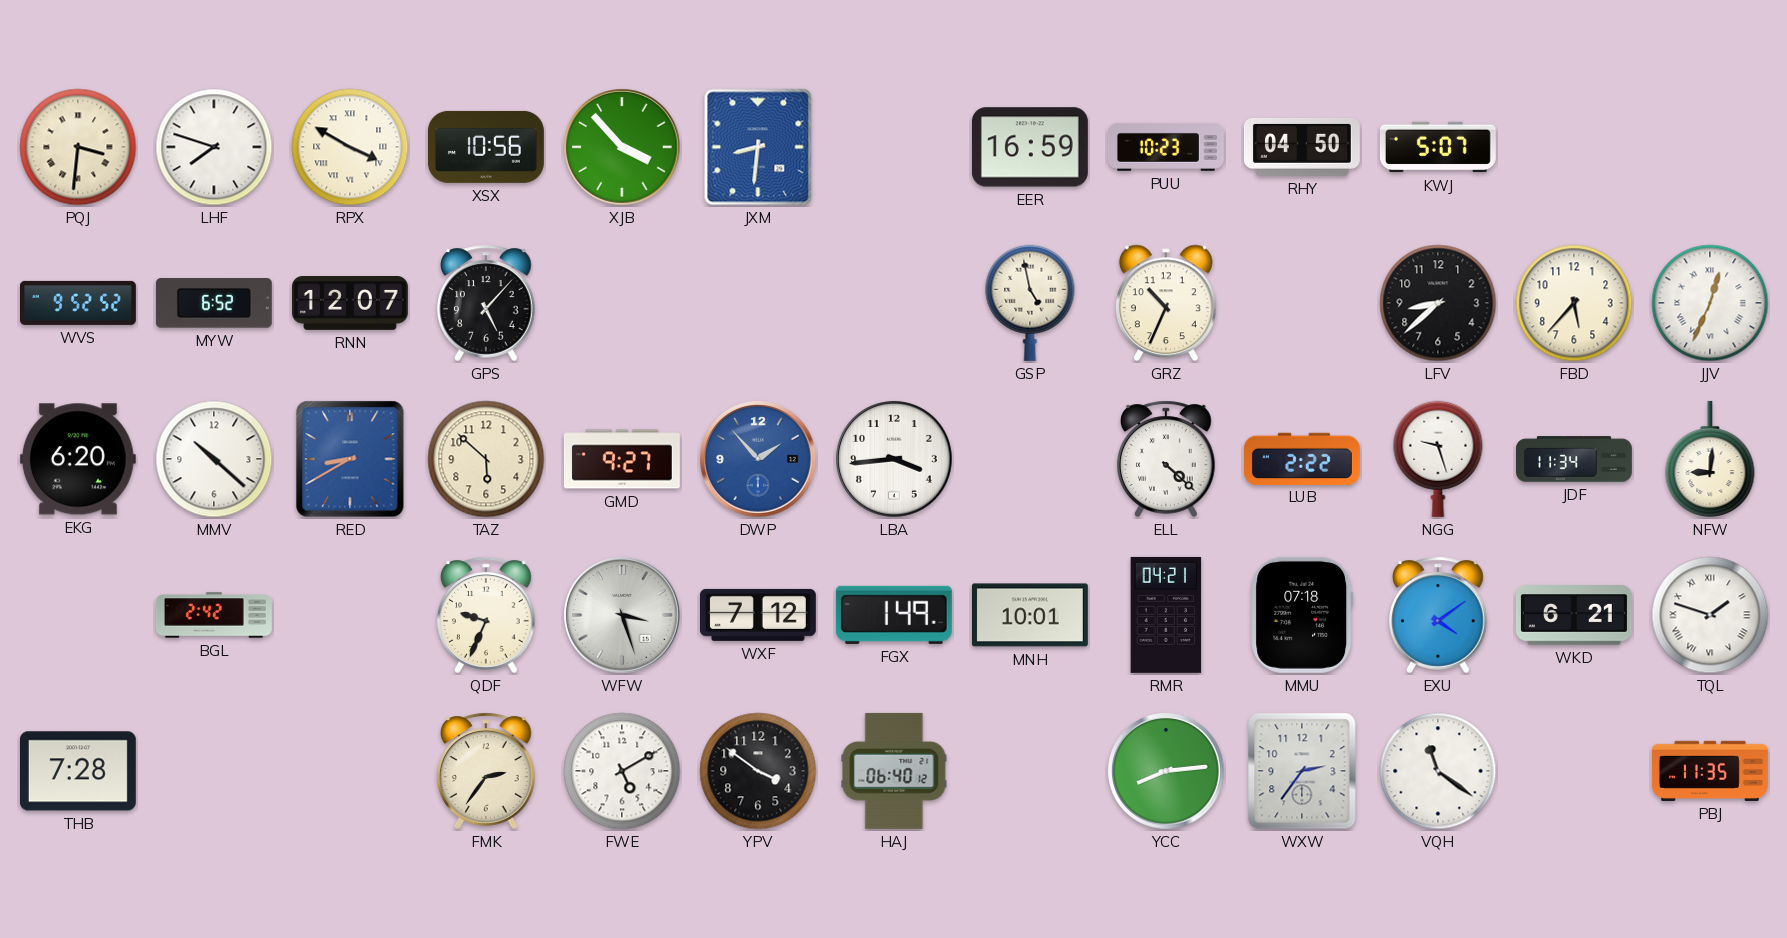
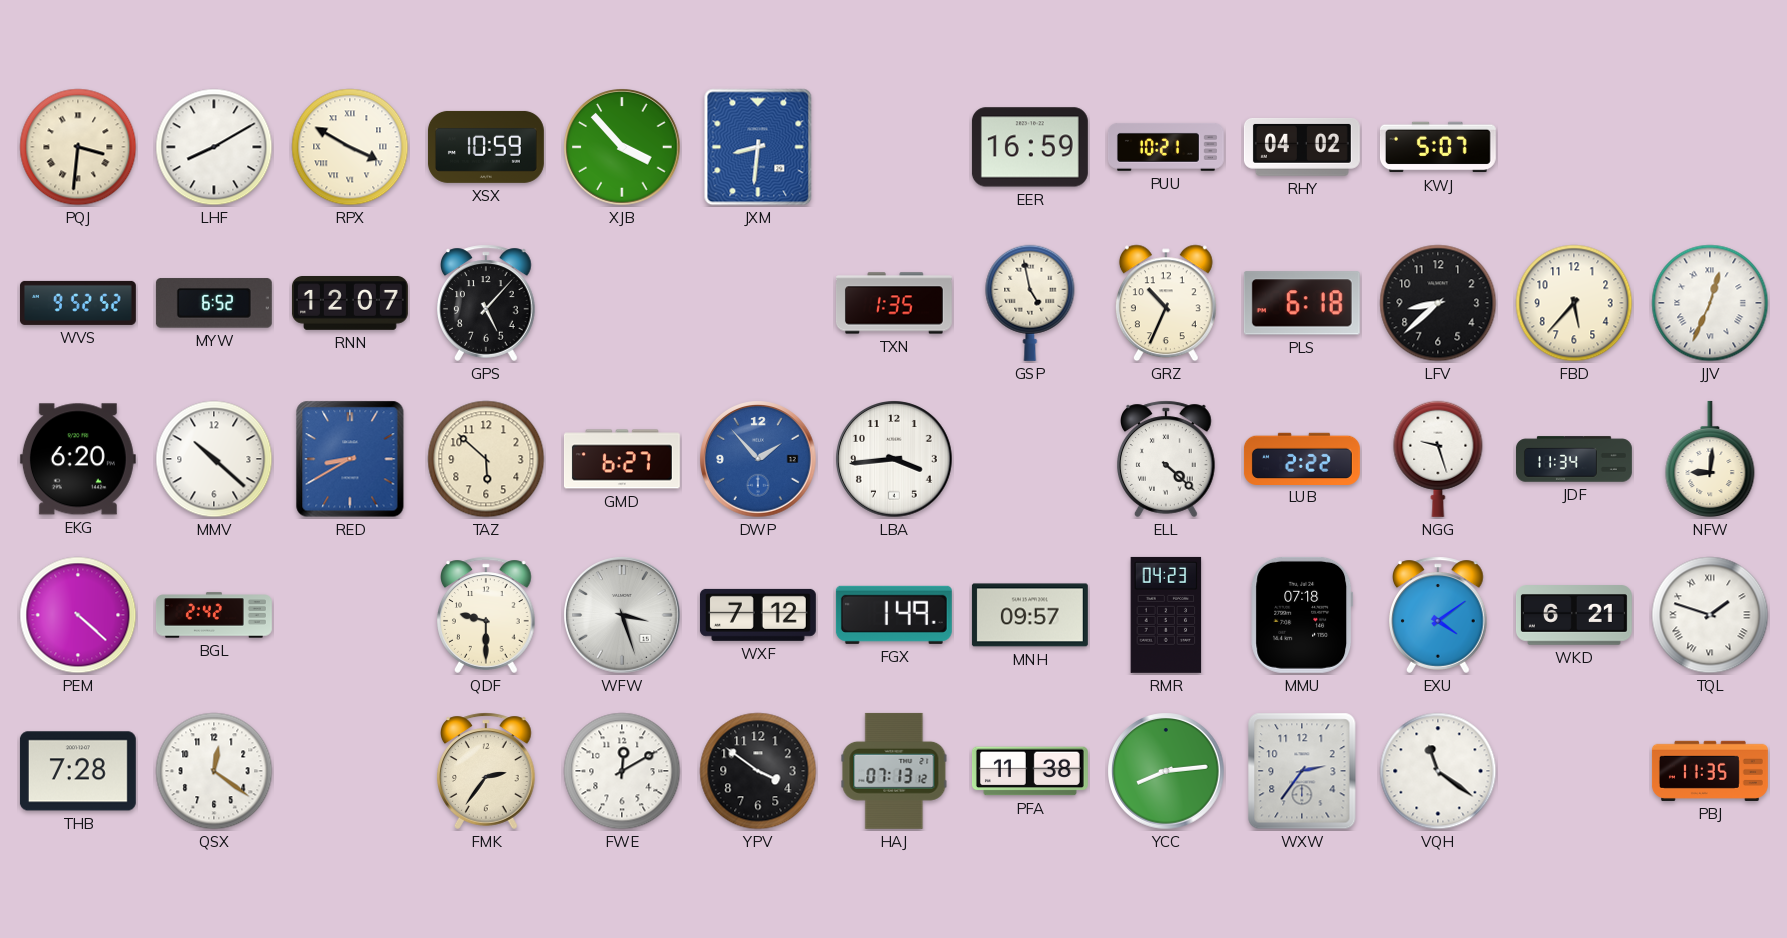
LHF: 7:48 -> 8:10 (214, 147)
XSX: 10:56 -> 10:59 (486, 147)
PUU: 10:23 -> 10:21 (1166, 147)
RHY: 04:50 -> 04:02 (1302, 147)
TXN: none -> 1:35 (894, 303)
PLS: none -> 6:18 (1302, 303)
GMD: 9:27 -> 6:27 (622, 459)
PEM: none -> 4:22 (78, 615)
QDF: 9:34 -> 9:30 (487, 615)
MNH: 10:01 -> 09:57 (1030, 615)
RMR: 04:21 -> 04:23 (1166, 615)
QSX: none -> 12:21 (214, 771)
FWE: 5:10 -> 12:10 (622, 771)
HAJ: 06:40 -> 07:13 (894, 771)
PFA: none -> 11:38 (1030, 771)
